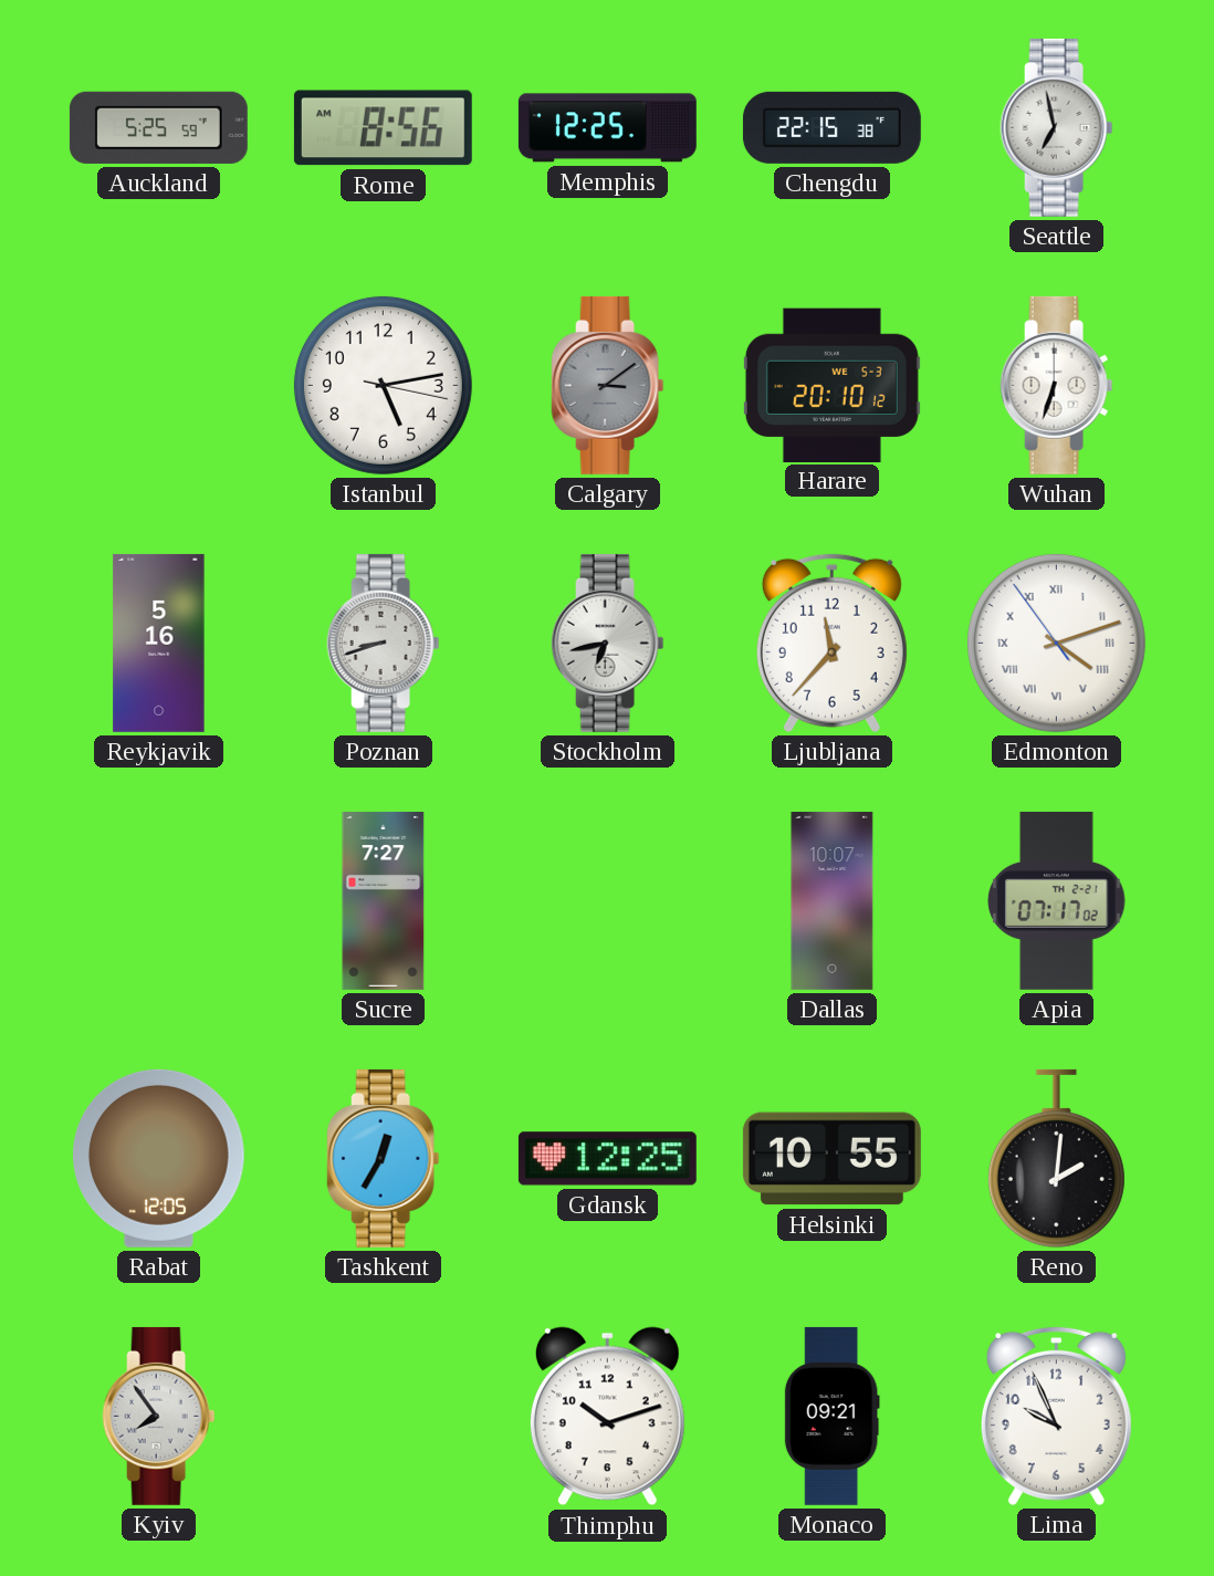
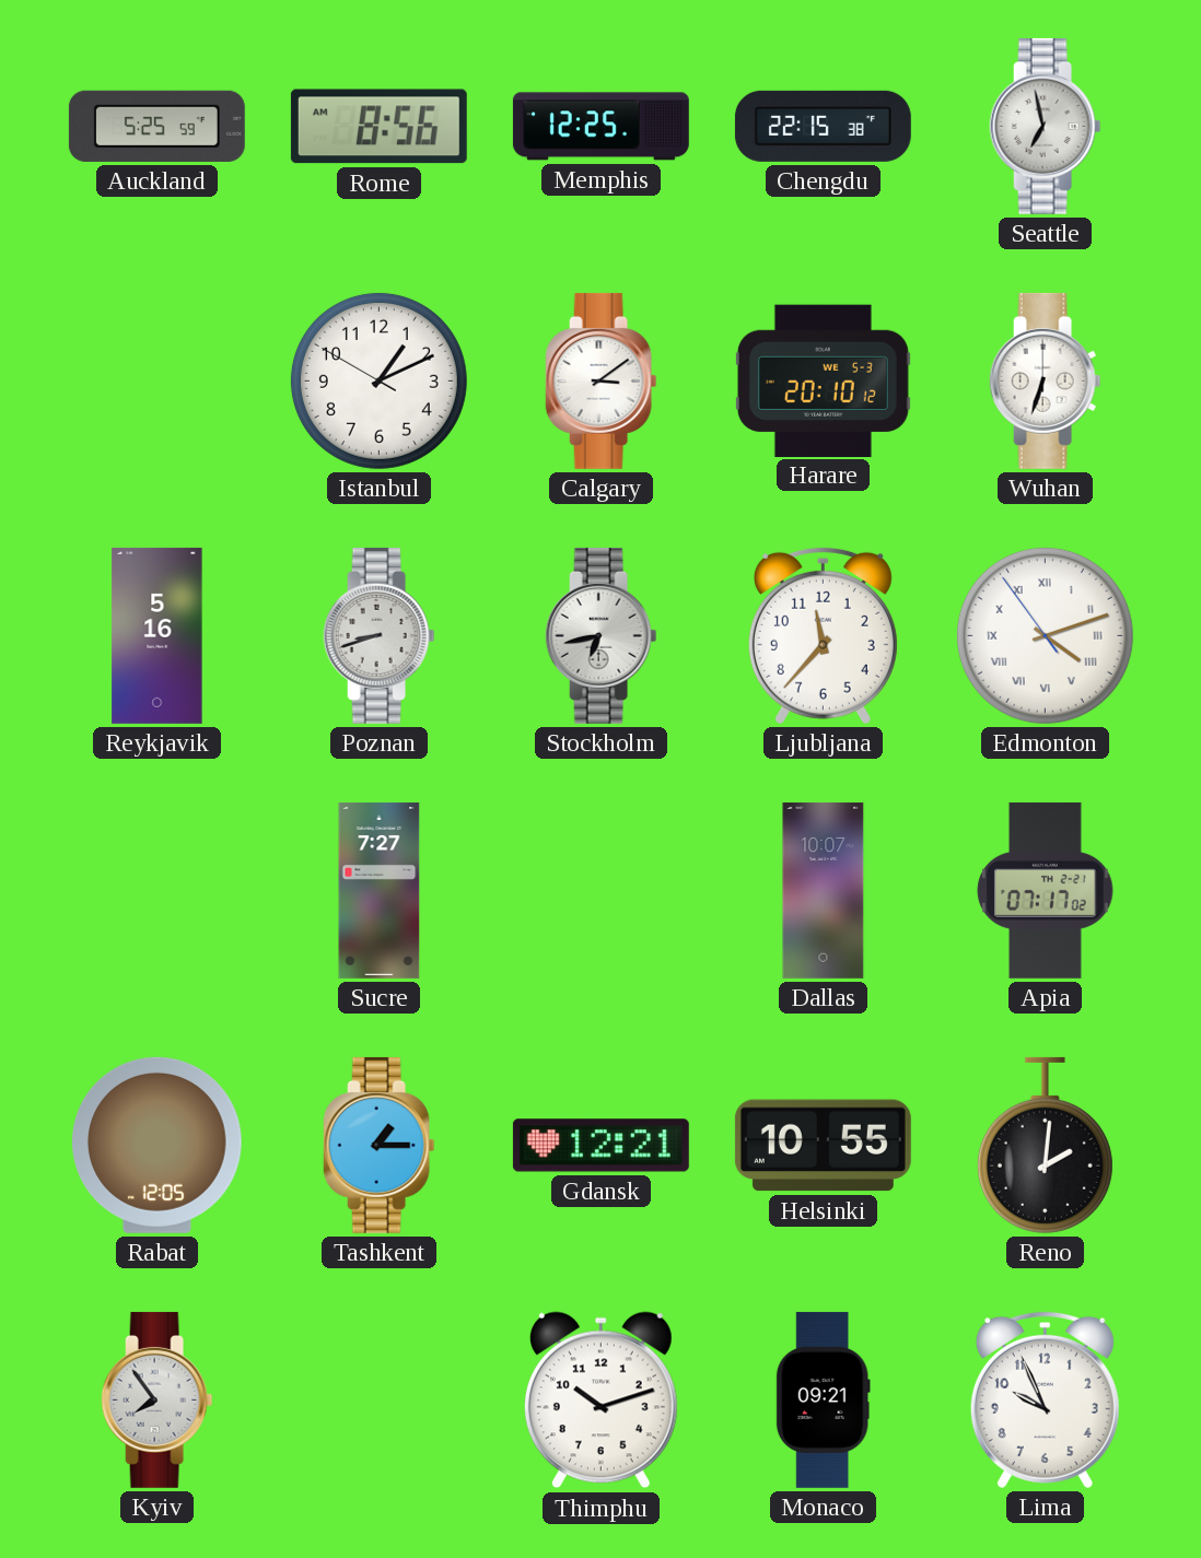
Istanbul: 5:13 -> 1:10 (378, 380)
Calgary dial: grey -> white (602, 380)
Tashkent: 12:35 -> 1:15 (380, 1145)
Gdansk: 12:25 -> 12:21 (600, 1146)
